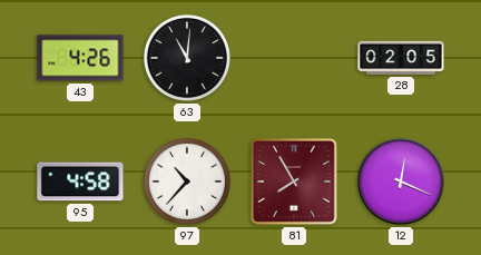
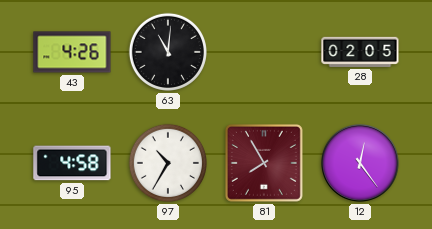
97: 10:37 -> 10:35 (168, 163)
12: 12:19 -> 12:24 (360, 163)
